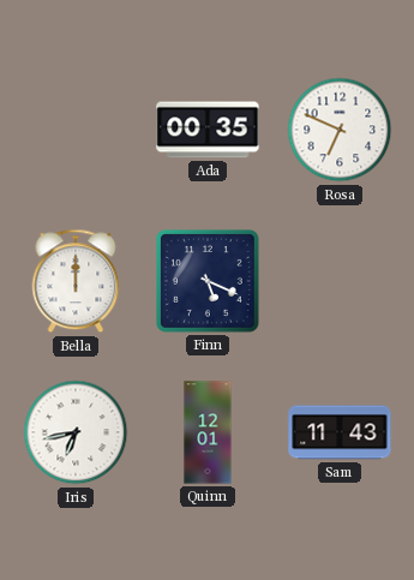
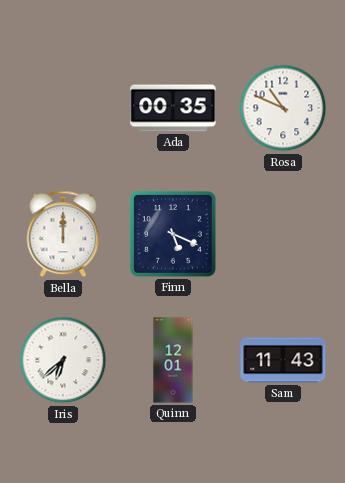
Rosa: 6:49 -> 10:49 (283, 108)
Iris: 6:43 -> 6:38 (63, 360)
